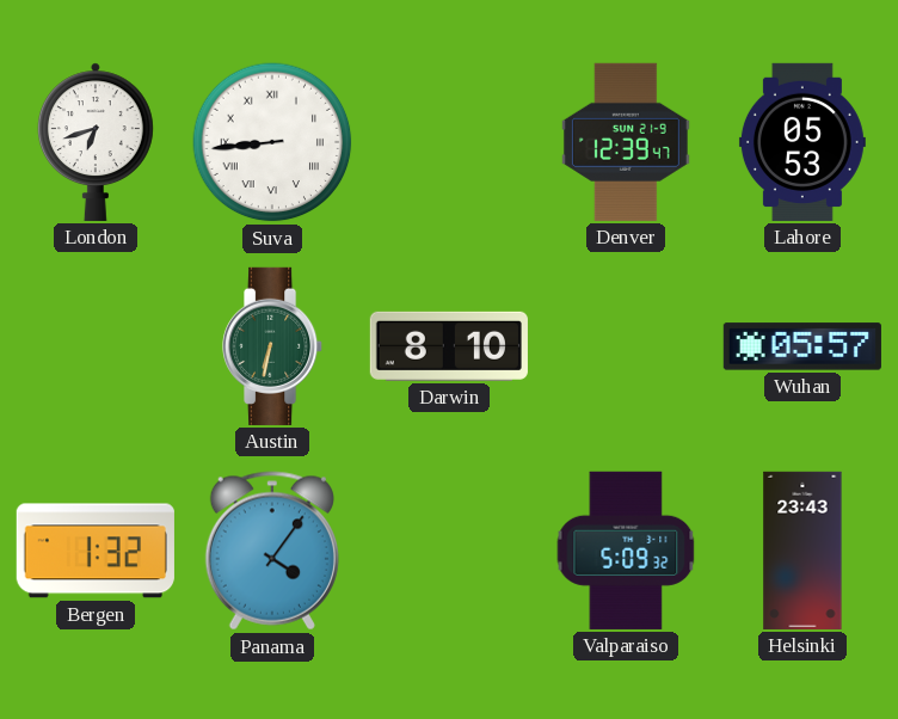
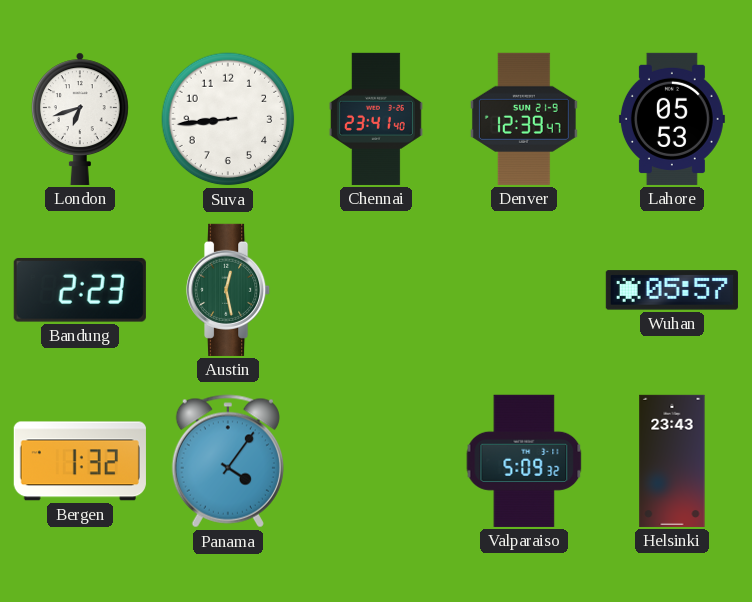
Suva numerals: Roman -> Arabic (228, 119)
Chennai: none -> 23:41 (376, 119)
Bandung: none -> 2:23 (80, 290)
Austin: 6:32 -> 12:28 (229, 290)
Darwin: 8:10 -> none (449, 346)
